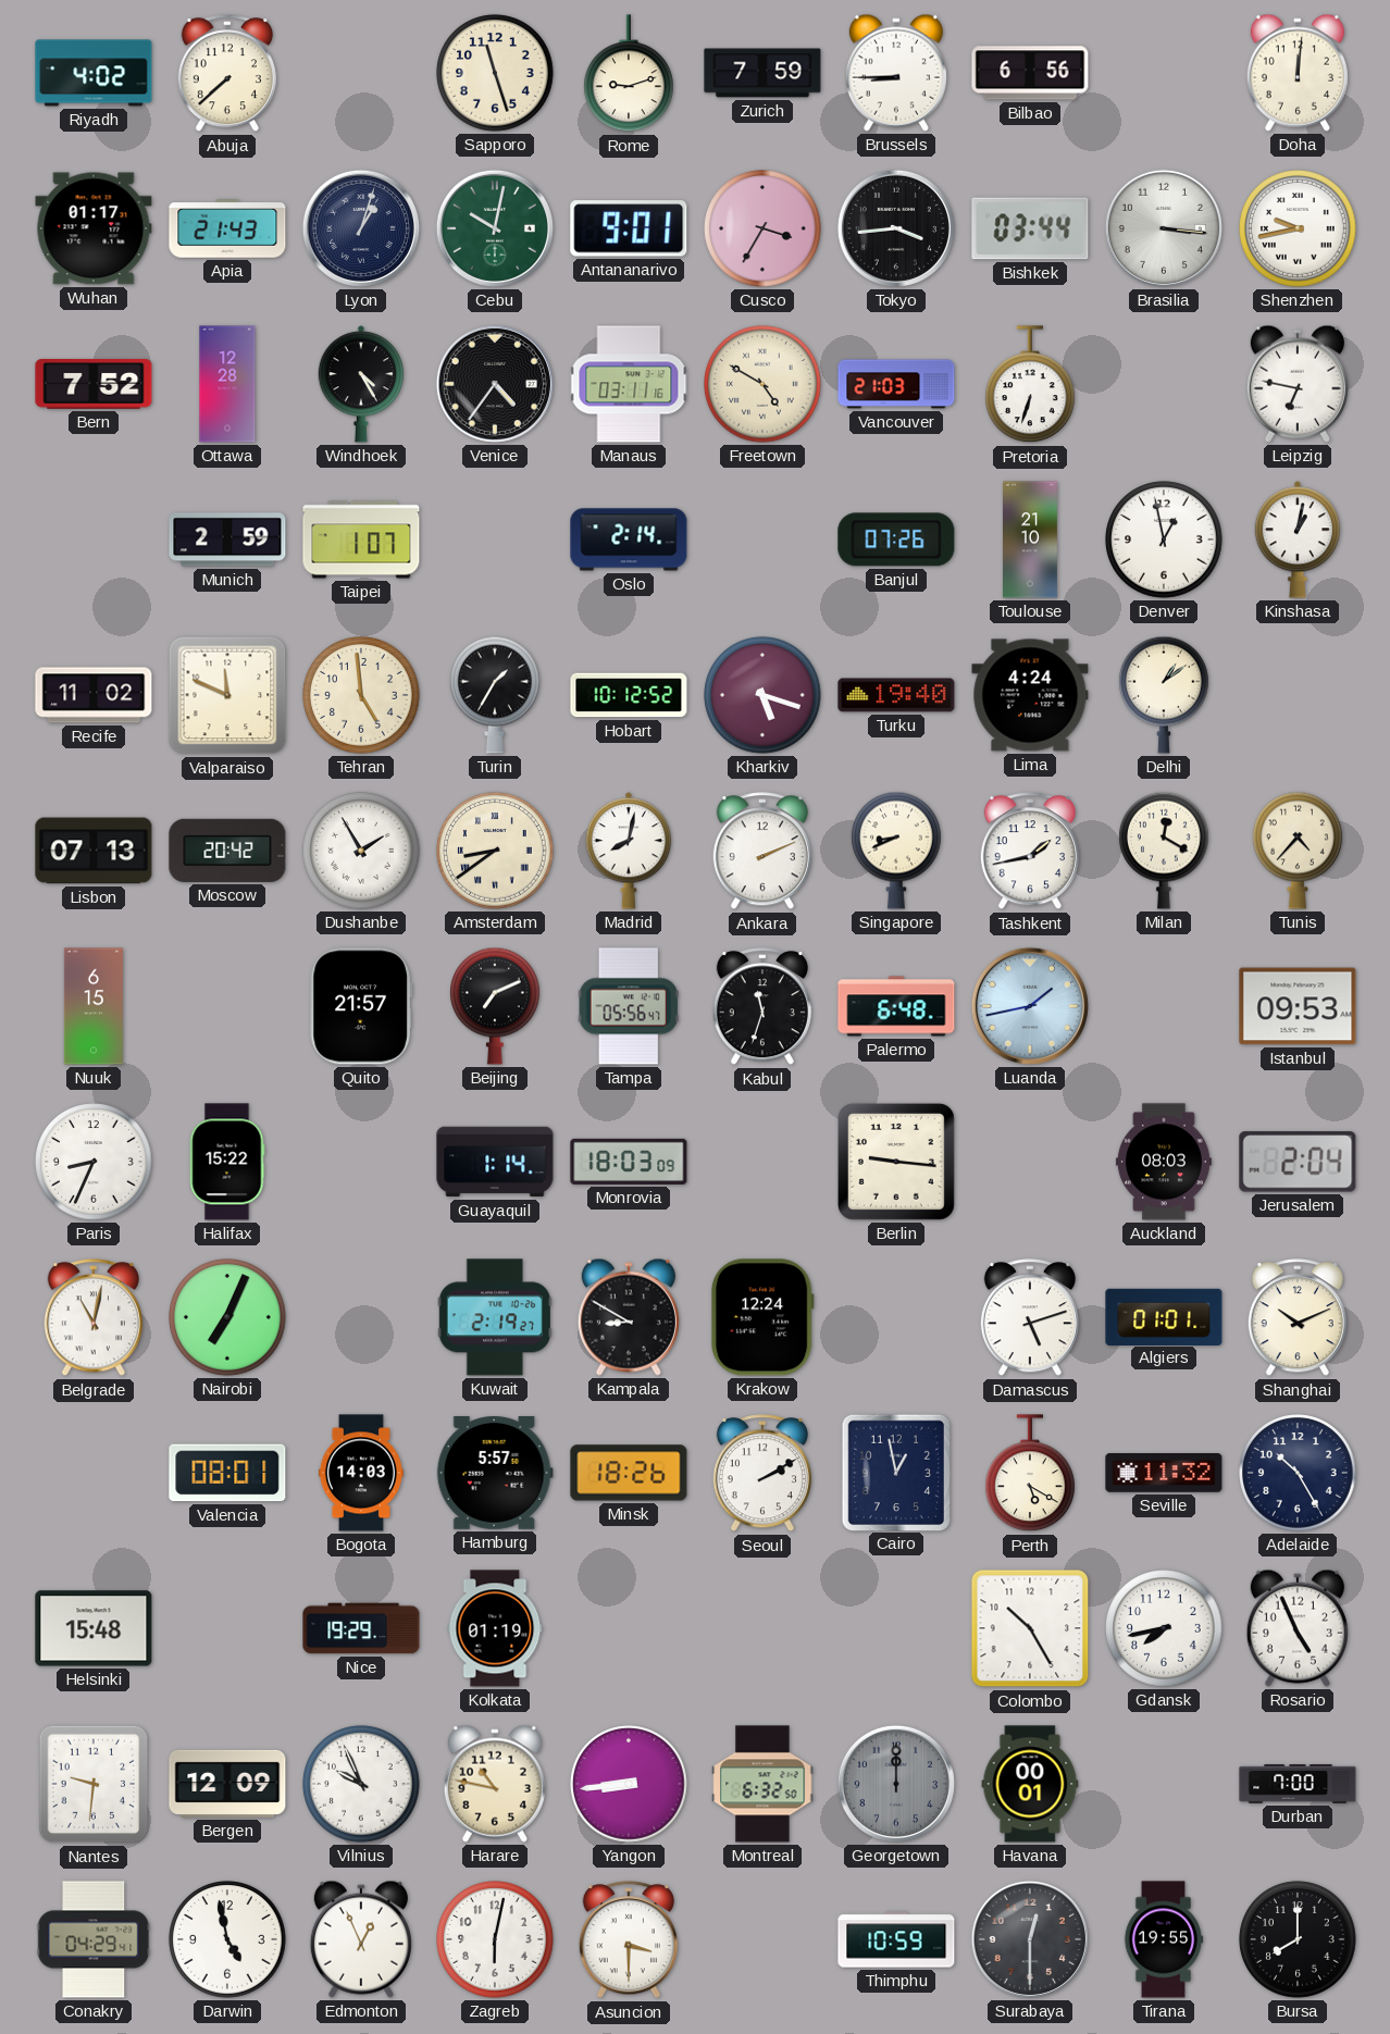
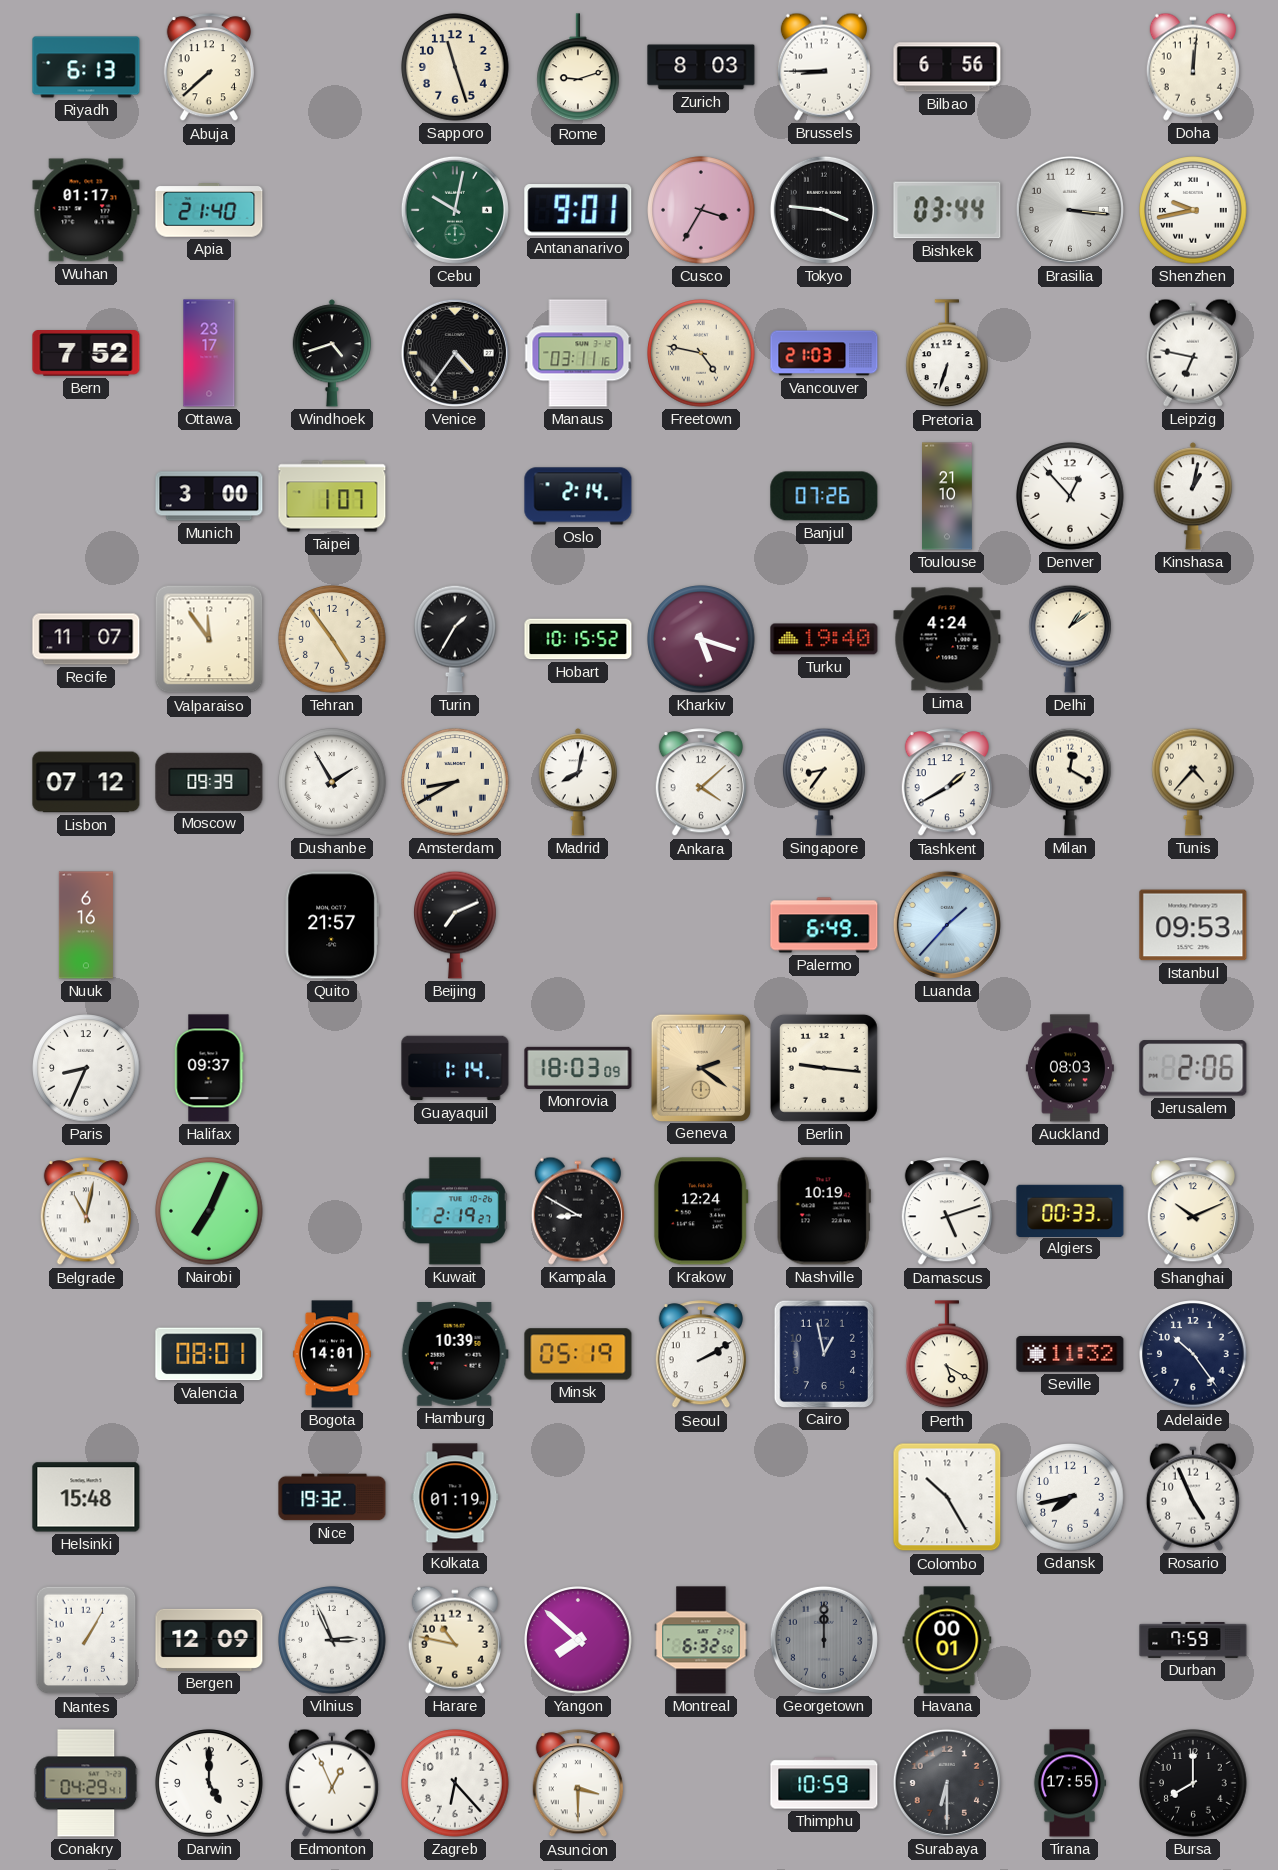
Riyadh: 4:02 -> 6:13 (86, 67)
Zurich: 7:59 -> 8:03 (701, 67)
Apia: 21:43 -> 21:40 (209, 211)
Lyon: 1:03 -> none (361, 228)
Tokyo: 3:44 -> 3:46 (824, 210)
Ottawa: 12:28 -> 23:17 (209, 353)
Windhoek: 4:25 -> 4:42 (331, 353)
Freetown: 4:50 -> 4:47 (701, 353)
Munich: 2:59 -> 3:00 (209, 496)
Denver: 12:58 -> 12:53 (1070, 496)
Recife: 11:02 -> 11:07 (86, 639)
Valparaiso: 11:49 -> 11:54 (209, 639)
Tehran: 4:59 -> 4:54 (332, 639)
Hobart: 10:12 -> 10:15 (578, 639)
Lisbon: 07:13 -> 07:12 (86, 782)
Moscow: 20:42 -> 09:39 (209, 782)
Amsterdam: 8:39 -> 8:40 (455, 782)
Ankara: 2:11 -> 4:08 (701, 783)
Singapore: 8:41 -> 8:36 (825, 782)
Tashkent: 1:43 -> 1:40 (947, 783)
Nuuk: 6:15 -> 6:16 (85, 925)
Tampa: 05:56 -> none (629, 1006)
Kabul: 11:33 -> none (762, 1007)
Palermo: 6:48 -> 6:49 (824, 925)
Luanda: 1:43 -> 1:37 (947, 925)
Halifax: 15:22 -> 09:37 (209, 1068)
Geneva: none -> 2:21 (700, 1067)
Jerusalem: 2:04 -> 2:06 (1193, 1068)
Nashville: none -> 10:19 (824, 1211)
Algiers: 01:01 -> 00:33 (1070, 1210)
Bogota: 14:03 -> 14:01 (332, 1354)
Hamburg: 5:57 -> 10:39 (455, 1355)
Minsk: 18:26 -> 05:19 (578, 1354)
Adelaide: 10:25 -> 10:24 (1193, 1354)
Nice: 19:29 -> 19:32 (332, 1497)
Nantes: 9:31 -> 1:05 (86, 1640)
Vilnius: 9:56 -> 2:56 (332, 1640)
Yangon: 8:44 -> 7:52 (578, 1640)
Durban: 7:00 -> 7:59 (1193, 1641)
Darwin: 4:58 -> 5:00 (209, 1783)
Zagreb: 6:02 -> 6:23 (455, 1783)
Surabaya: 12:30 -> 6:30 (947, 1783)
Tirana: 19:55 -> 17:55 (1070, 1783)
